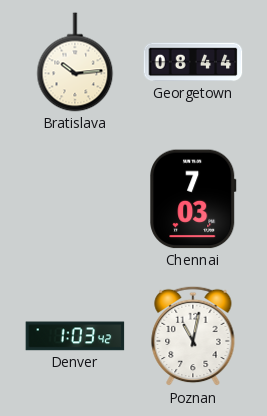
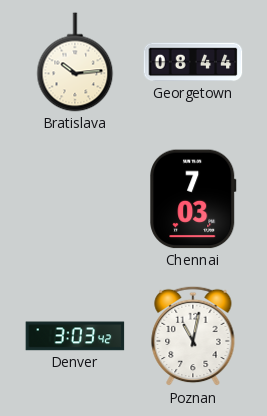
Denver: 1:03 -> 3:03 (75, 336)
